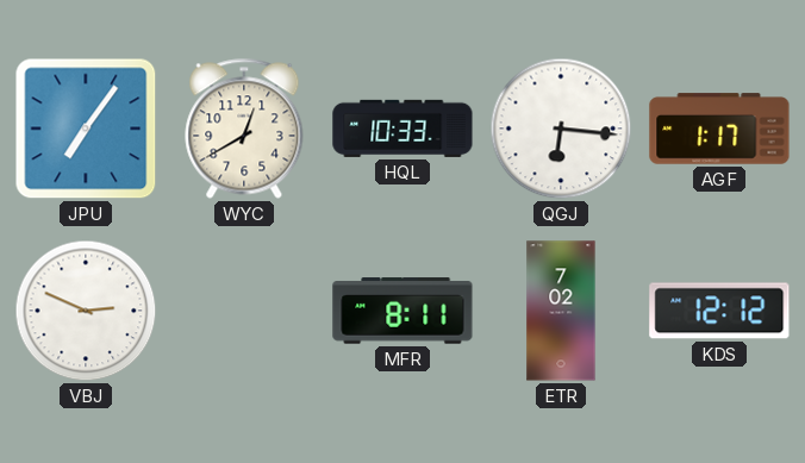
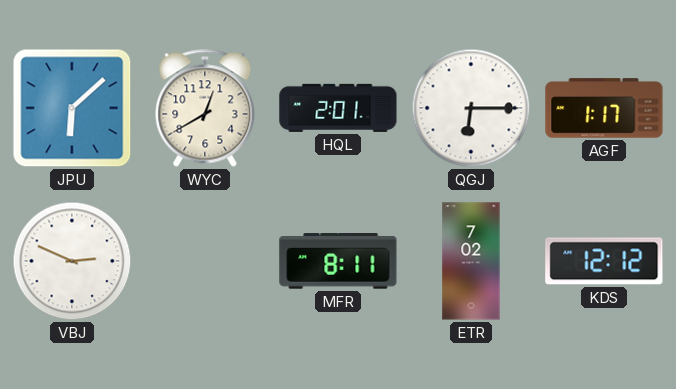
JPU: 7:06 -> 6:08 (72, 108)
HQL: 10:33 -> 2:01 (338, 108)
QGJ: 6:16 -> 6:15 (471, 108)
